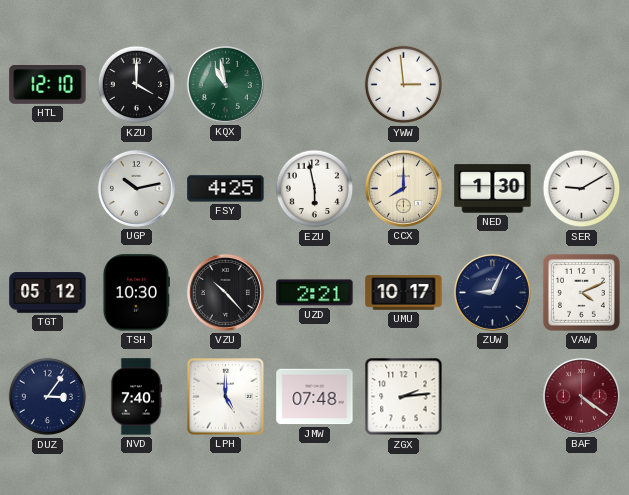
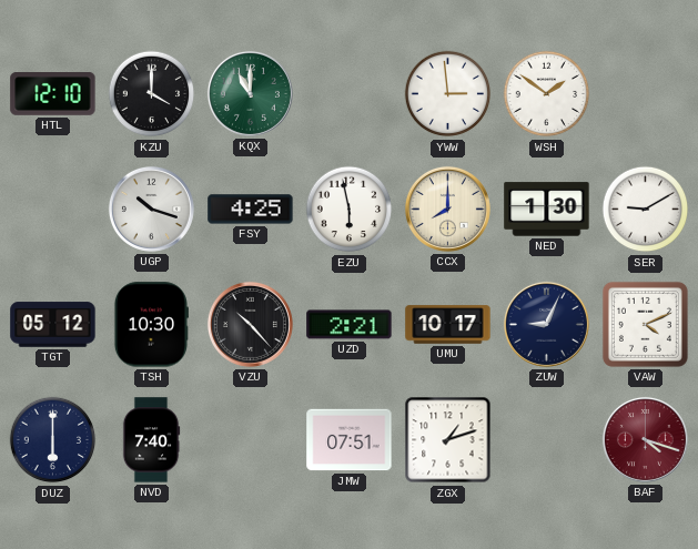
KQX: 10:58 -> 11:00 (250, 93)
WSH: none -> 1:51 (547, 94)
UGP: 10:13 -> 10:18 (151, 209)
DUZ: 3:06 -> 6:00 (53, 440)
LPH: 5:00 -> none (226, 397)
JMW: 07:48 -> 07:51 (350, 440)
ZGX: 2:14 -> 1:12 (448, 440)
BAF: 4:21 -> 4:18 (645, 439)
